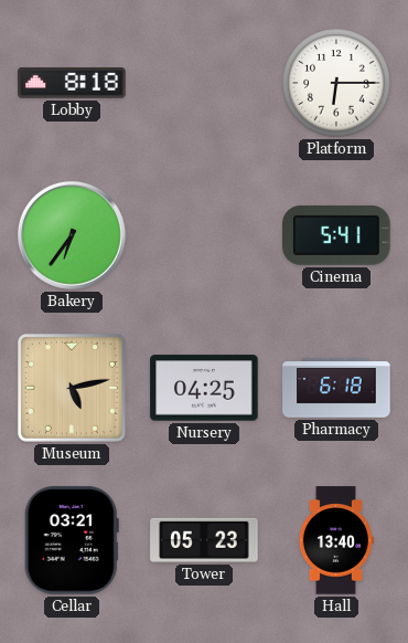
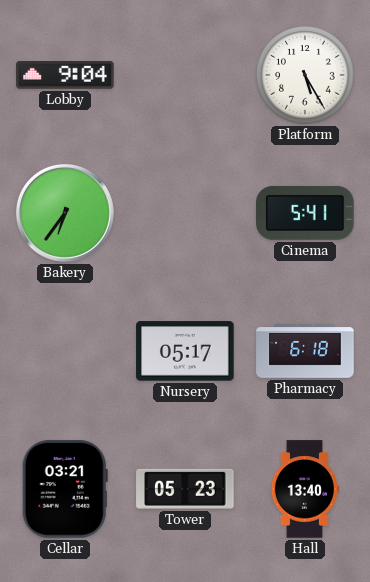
Lobby: 8:18 -> 9:04 (65, 75)
Platform: 6:15 -> 5:25 (305, 75)
Museum: 5:13 -> none (73, 389)
Nursery: 04:25 -> 05:17 (185, 351)
